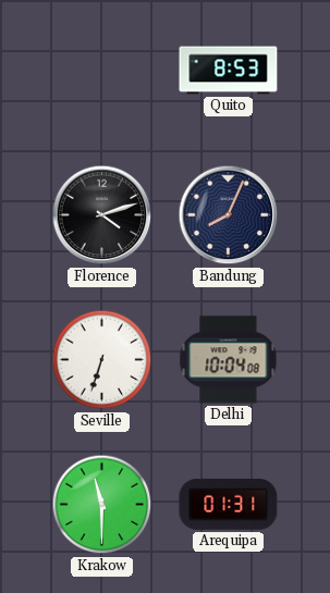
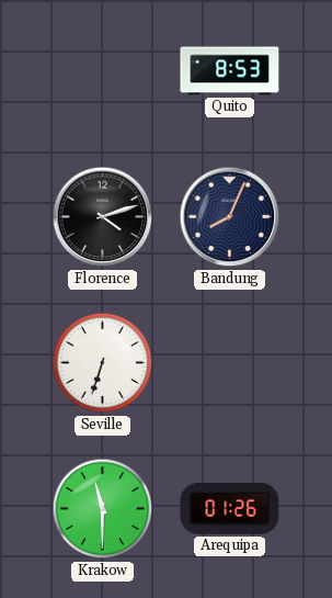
Delhi: 10:04 -> none (229, 360)
Arequipa: 01:31 -> 01:26 (230, 508)
